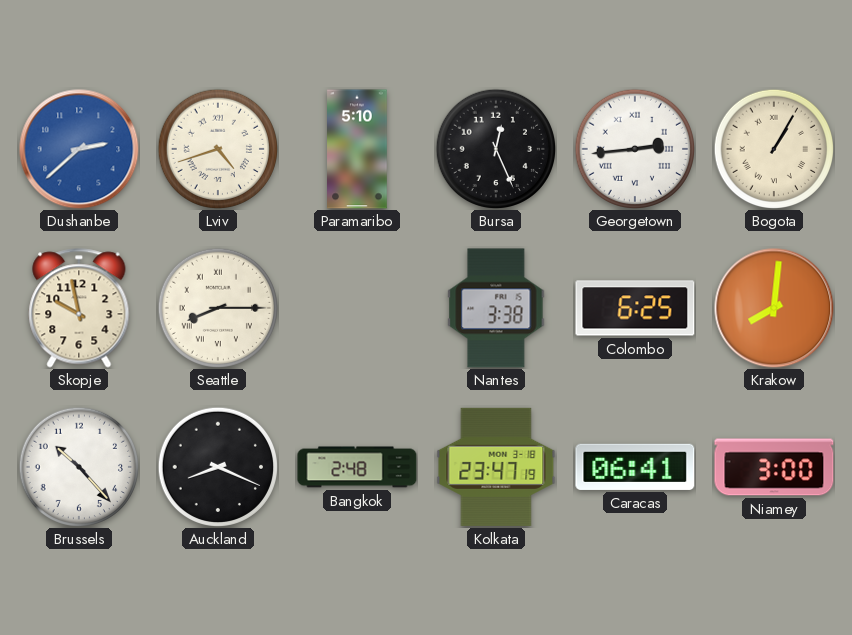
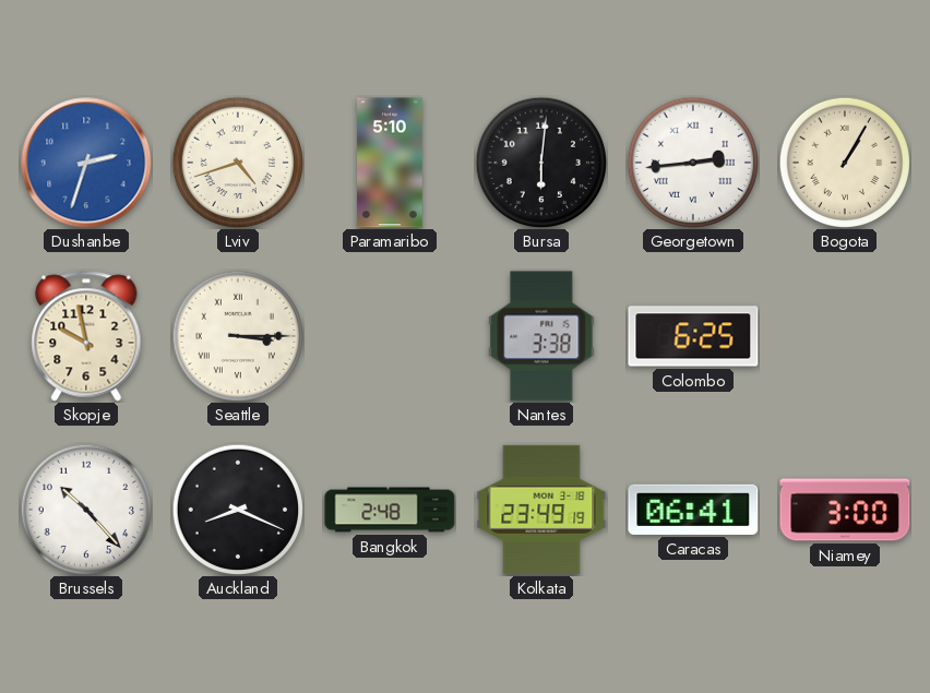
Dushanbe: 2:38 -> 2:33 (86, 163)
Bursa: 12:26 -> 6:01 (540, 162)
Seattle: 8:15 -> 3:15 (237, 335)
Krakow: 8:01 -> none (774, 308)
Kolkata: 23:47 -> 23:49 (541, 510)
